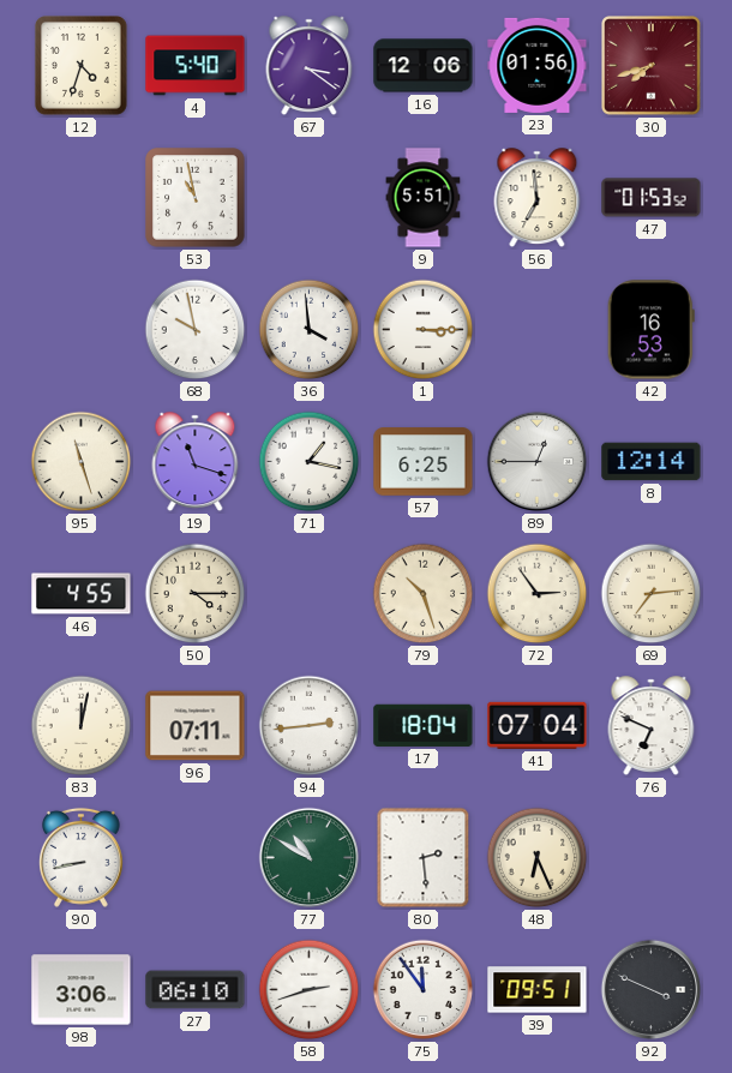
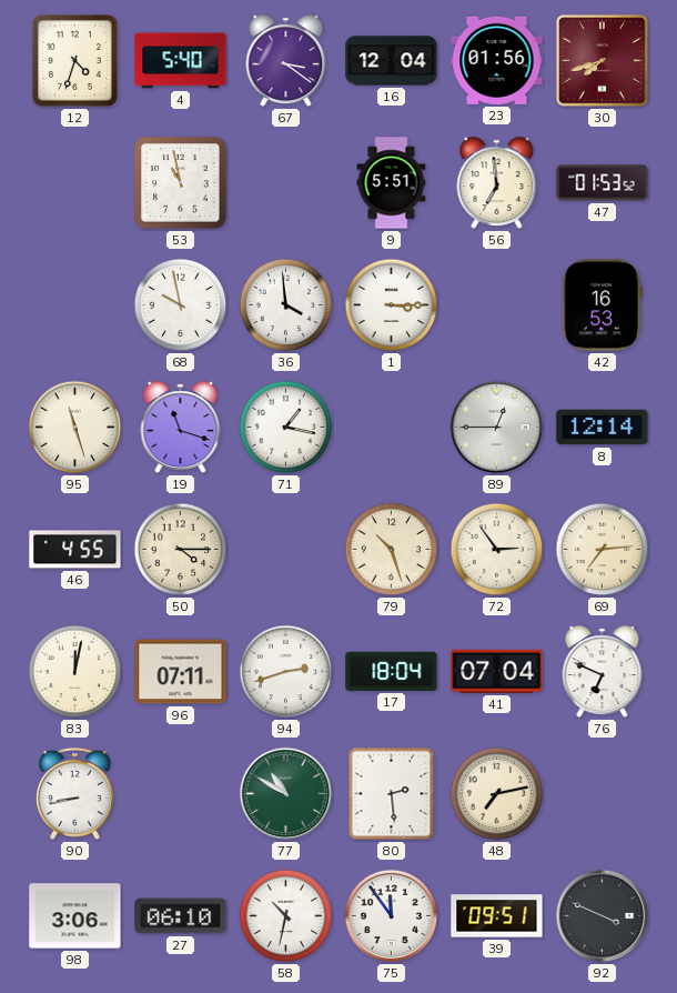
16: 12:06 -> 12:04 (392, 61)
57: 6:25 -> none (424, 462)
94: 2:44 -> 2:42 (286, 672)
48: 6:26 -> 7:13 (497, 794)
58: 2:42 -> 10:32 (286, 916)
